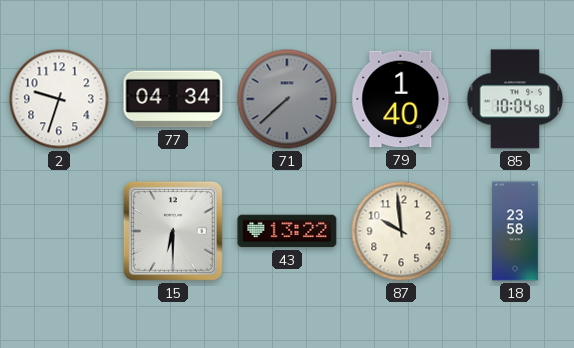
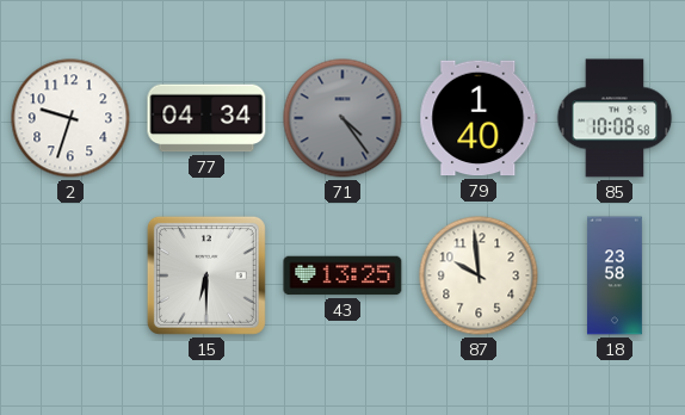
71: 7:38 -> 4:24 (342, 118)
85: 10:04 -> 10:08 (615, 118)
43: 13:22 -> 13:25 (342, 275)
